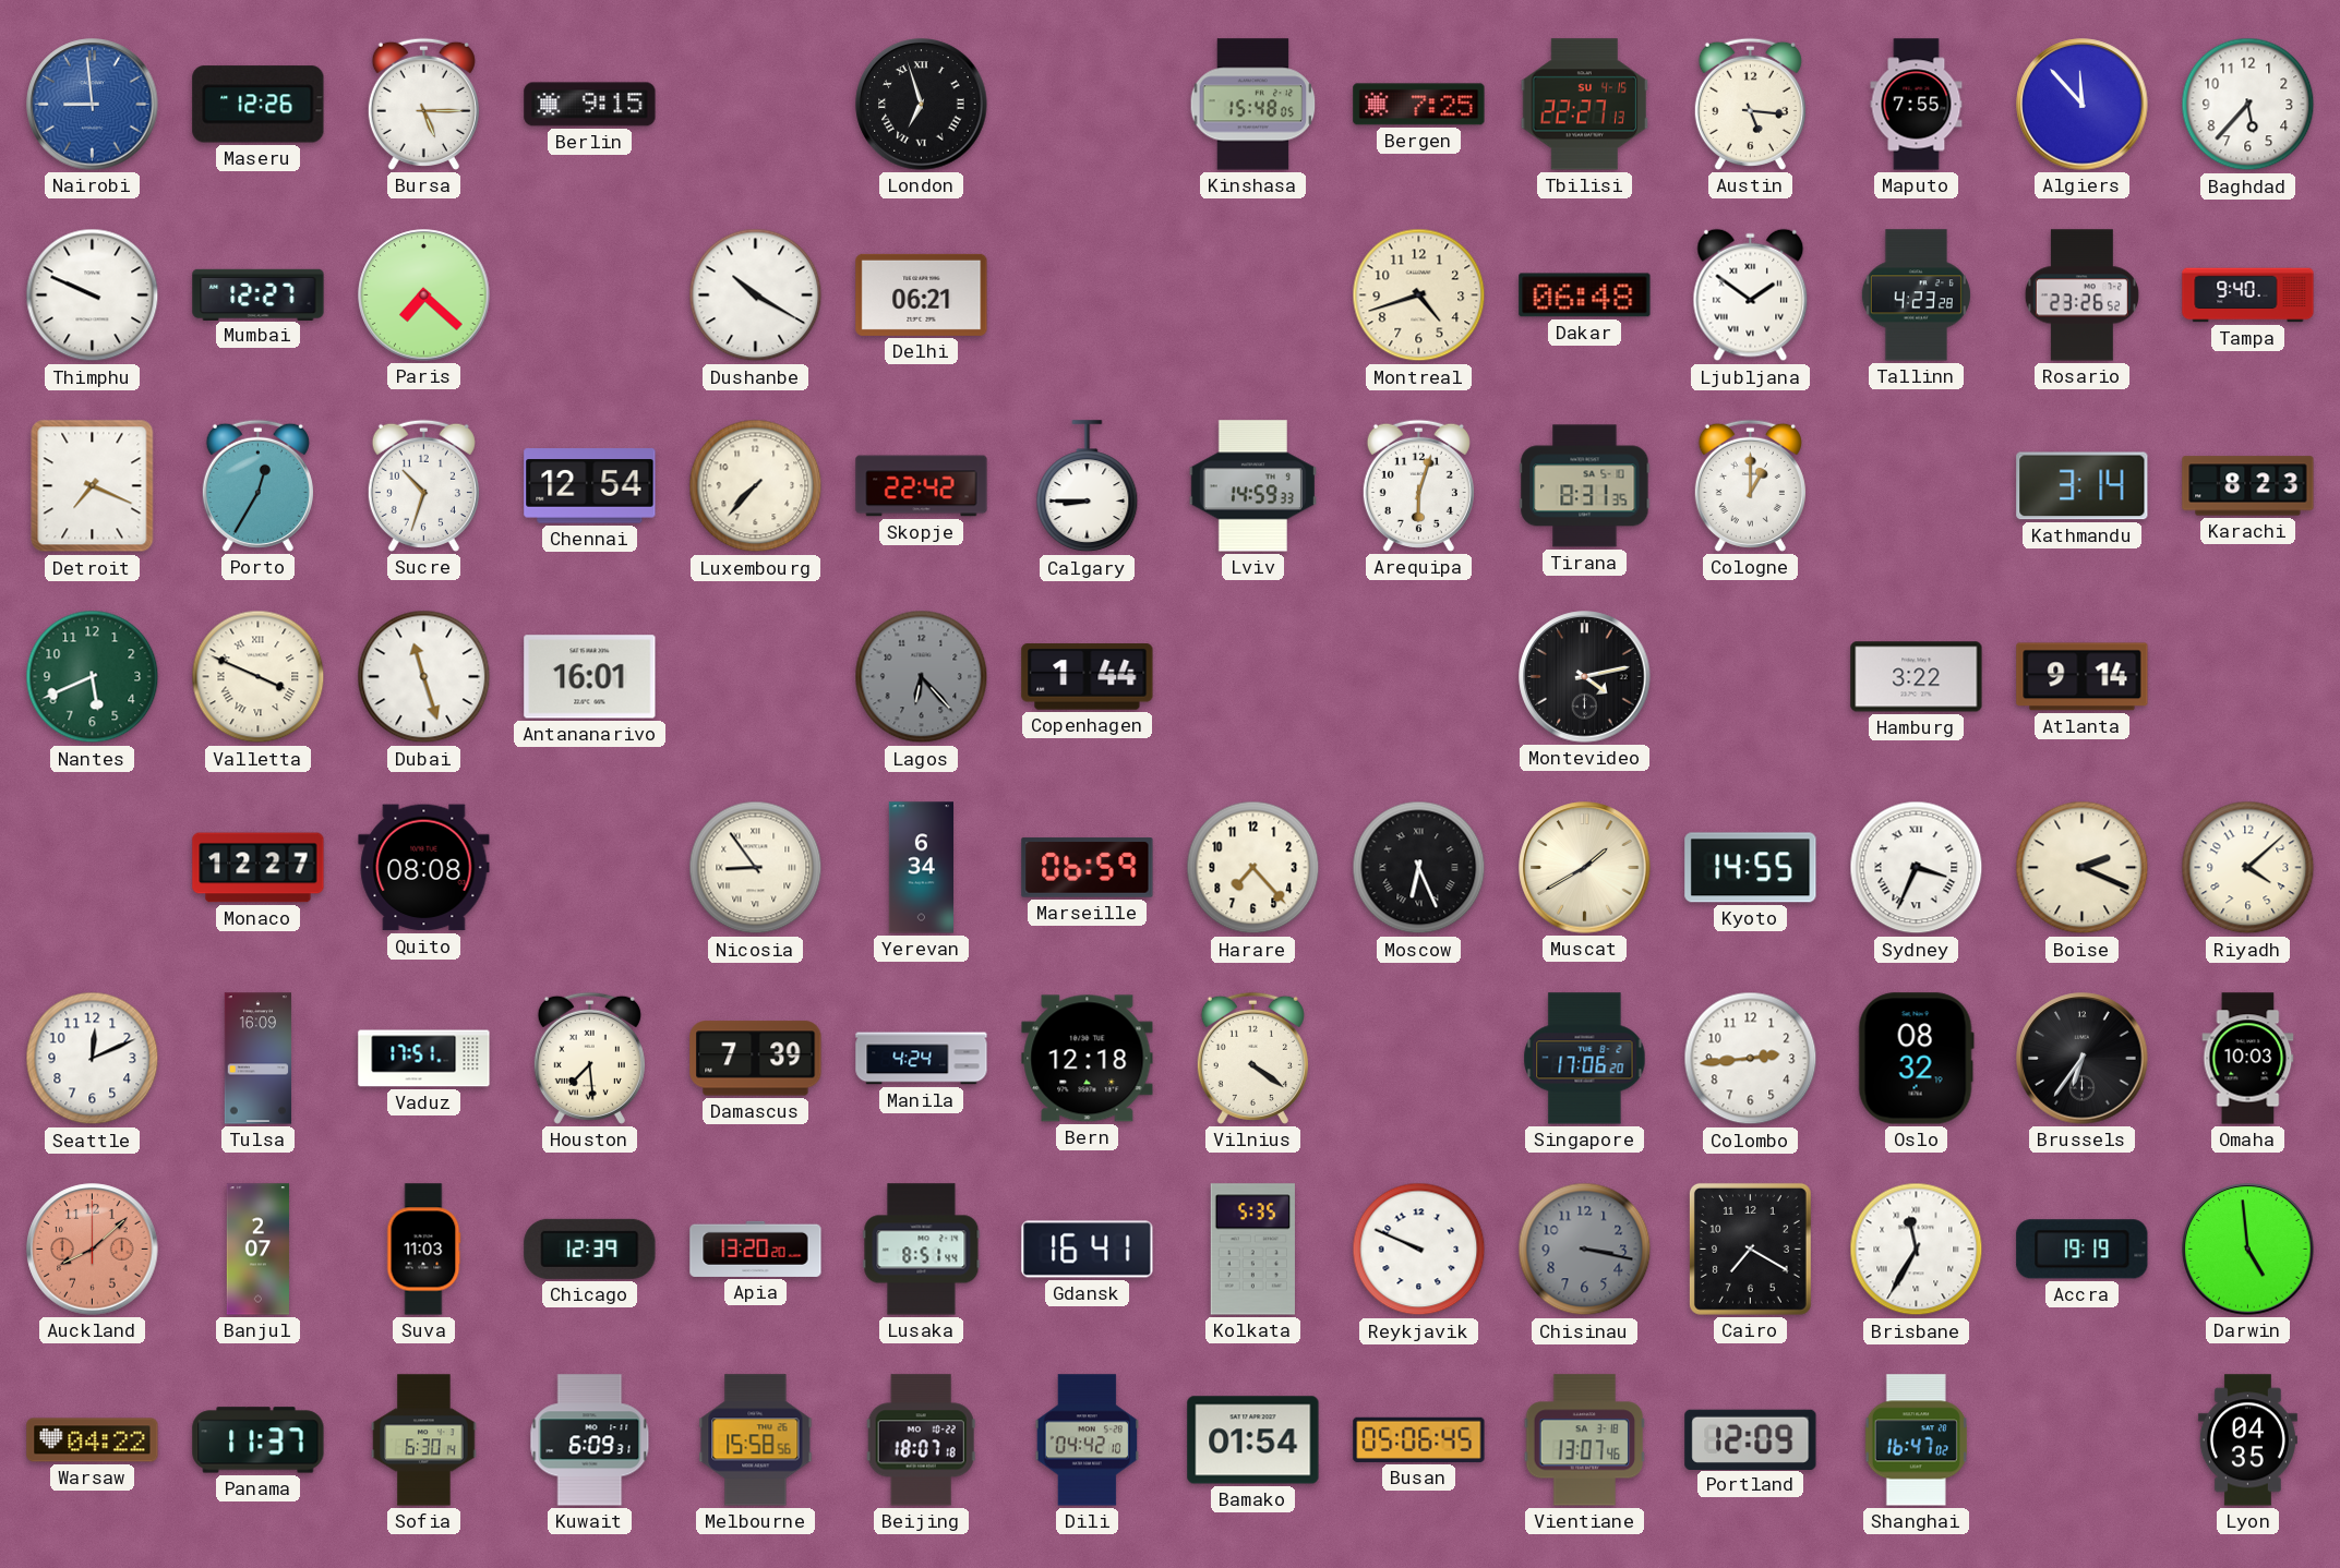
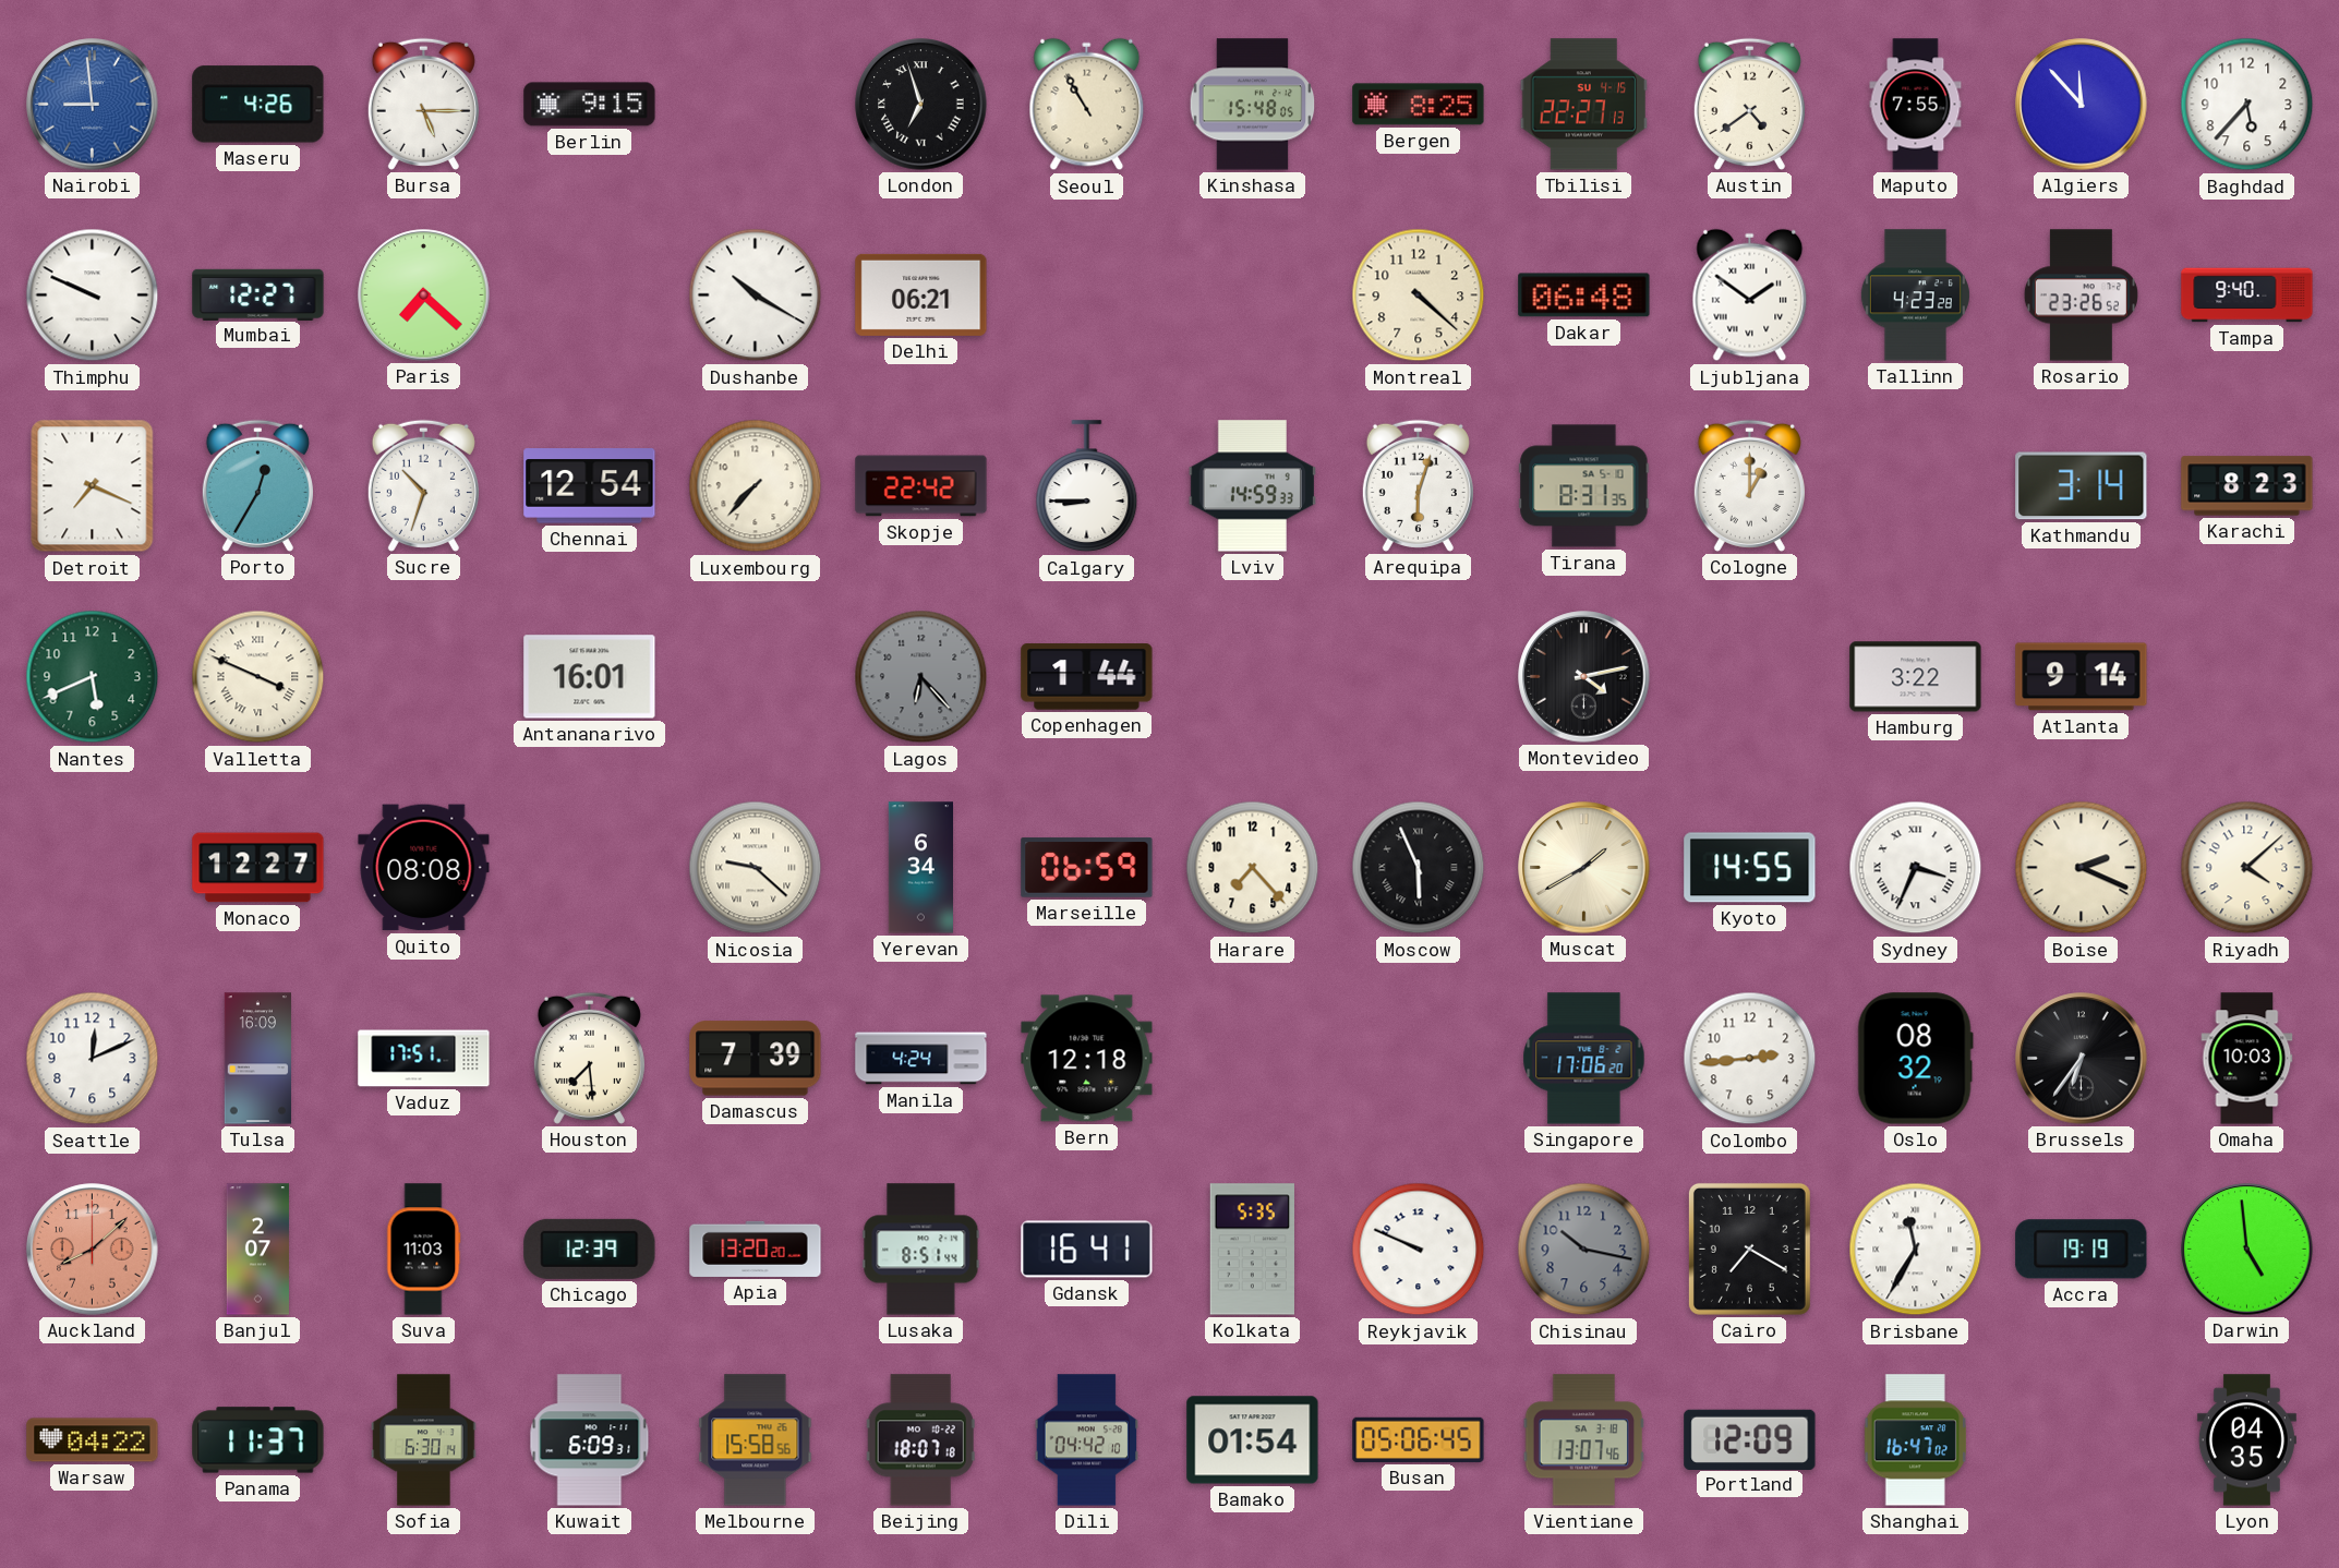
Maseru: 12:26 -> 4:26 (258, 105)
Seoul: none -> 10:55 (1087, 105)
Bergen: 7:25 -> 8:25 (1419, 105)
Austin: 5:16 -> 4:39 (1749, 104)
Montreal: 4:42 -> 4:22 (1419, 295)
Dubai: 11:27 -> none (424, 677)
Nicosia: 8:54 -> 9:22 (756, 868)
Moscow: 6:26 -> 5:56 (1419, 868)
Vilnius: 4:21 -> none (1252, 1058)
Chisinau: 3:17 -> 10:17 (1584, 1250)
